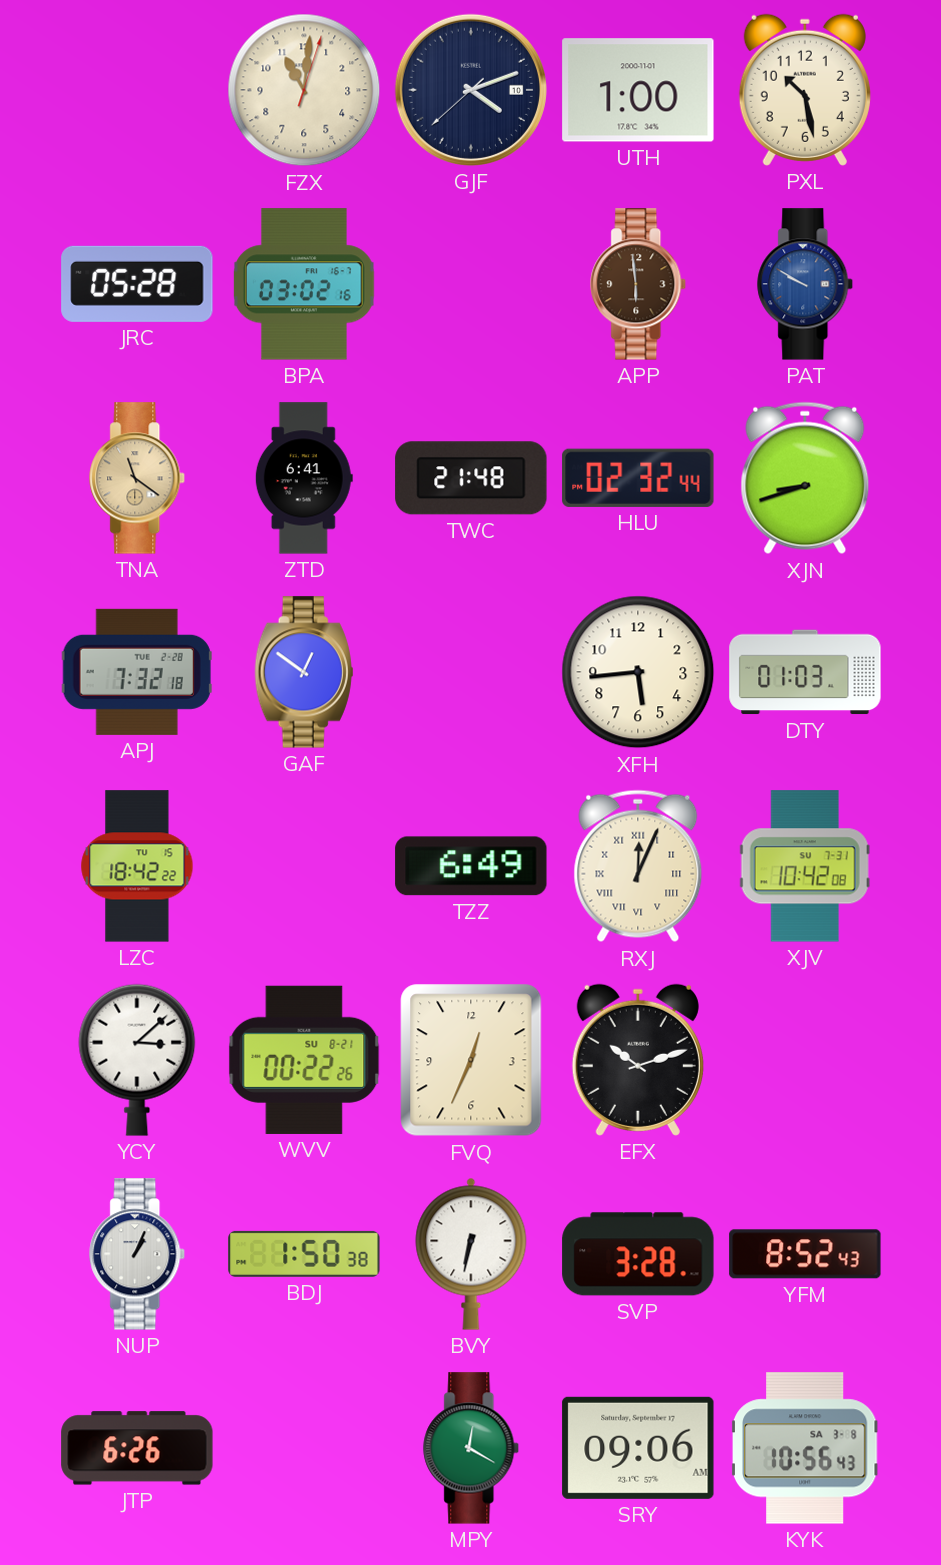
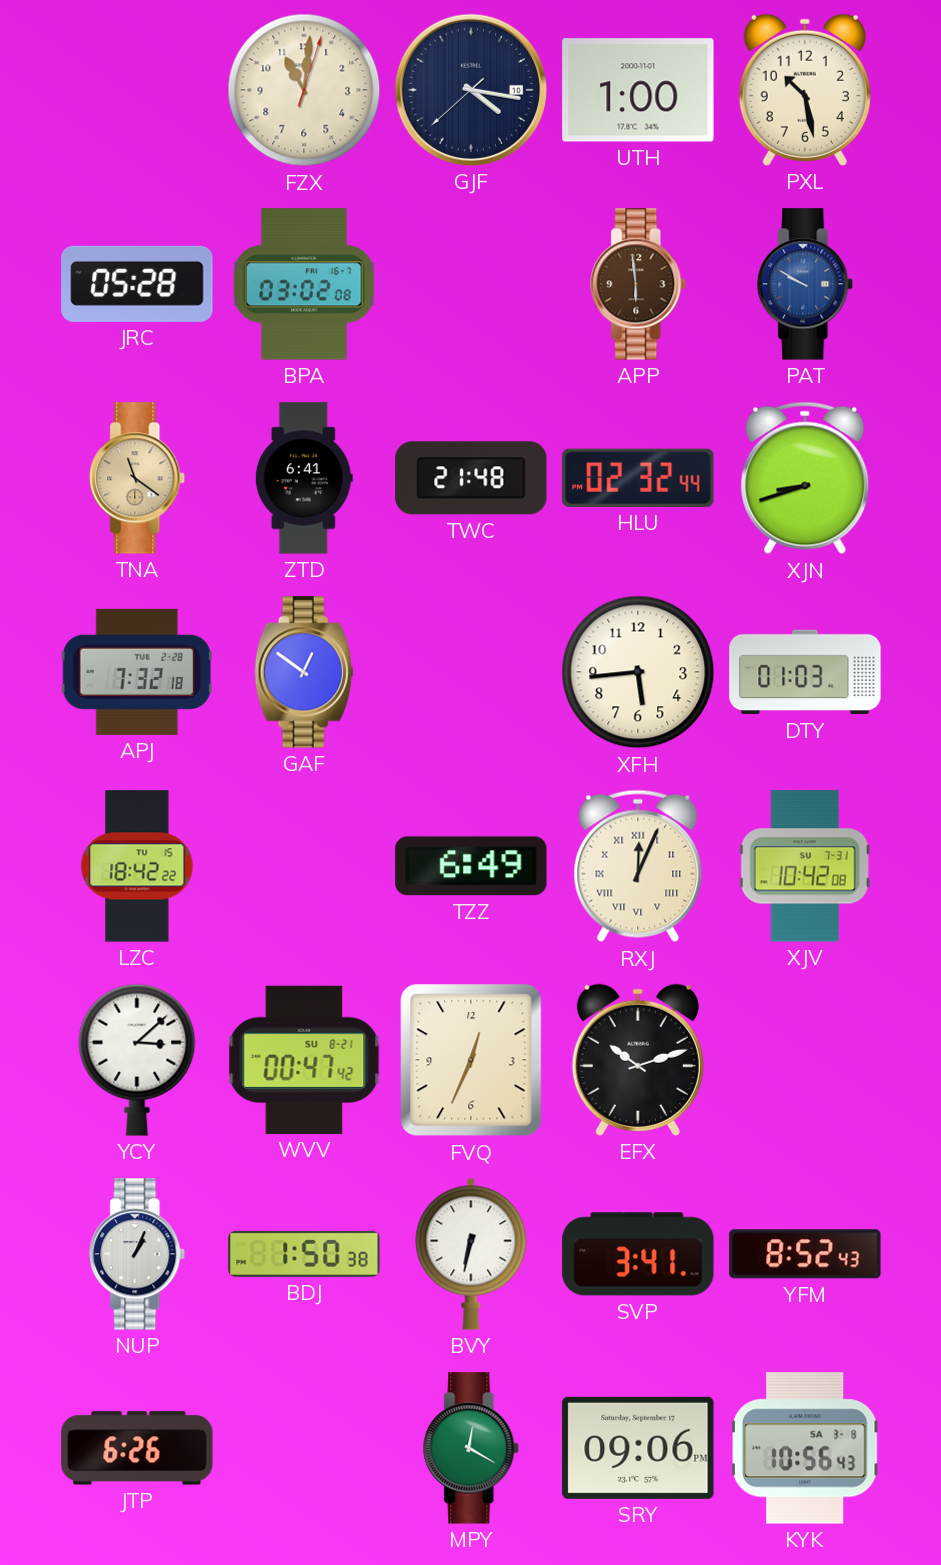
GJF: 4:11 -> 4:16 (471, 90)
BPA: 03:02:16 -> 03:02:08 (304, 284)
WVV: 00:22 -> 00:47 (304, 1060)
SVP: 3:28 -> 3:41 (638, 1254)
SRY: 09:06 AM -> 09:06 PM (638, 1448)
